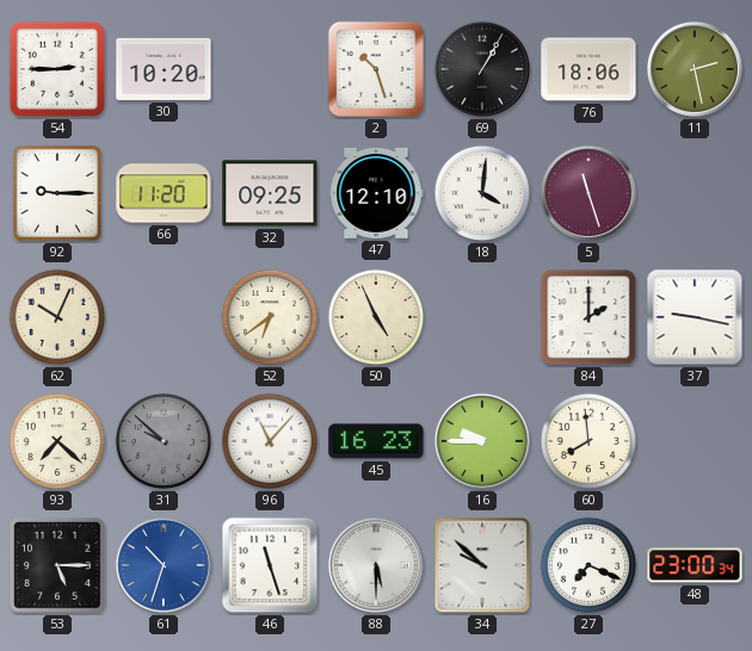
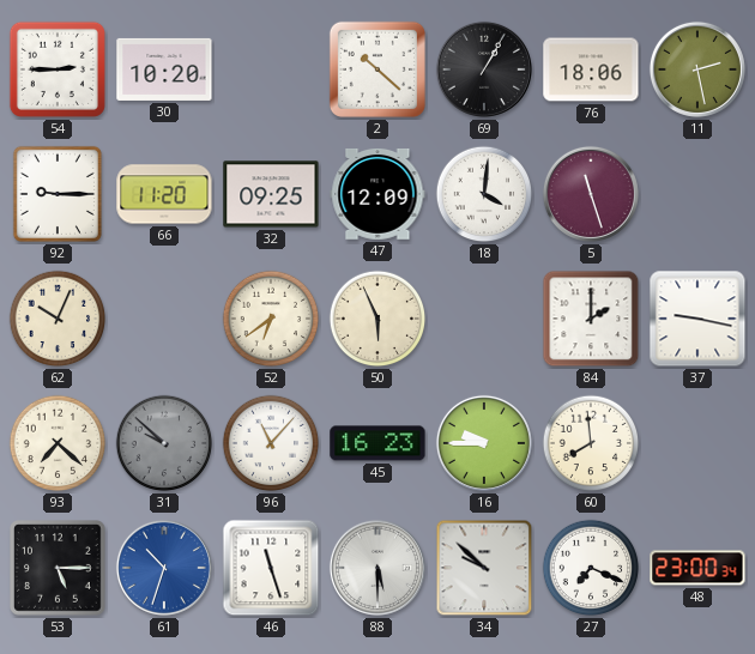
2: 10:27 -> 10:22 (377, 69)
47: 12:10 -> 12:09 (377, 194)
50: 4:56 -> 5:56 (377, 319)
